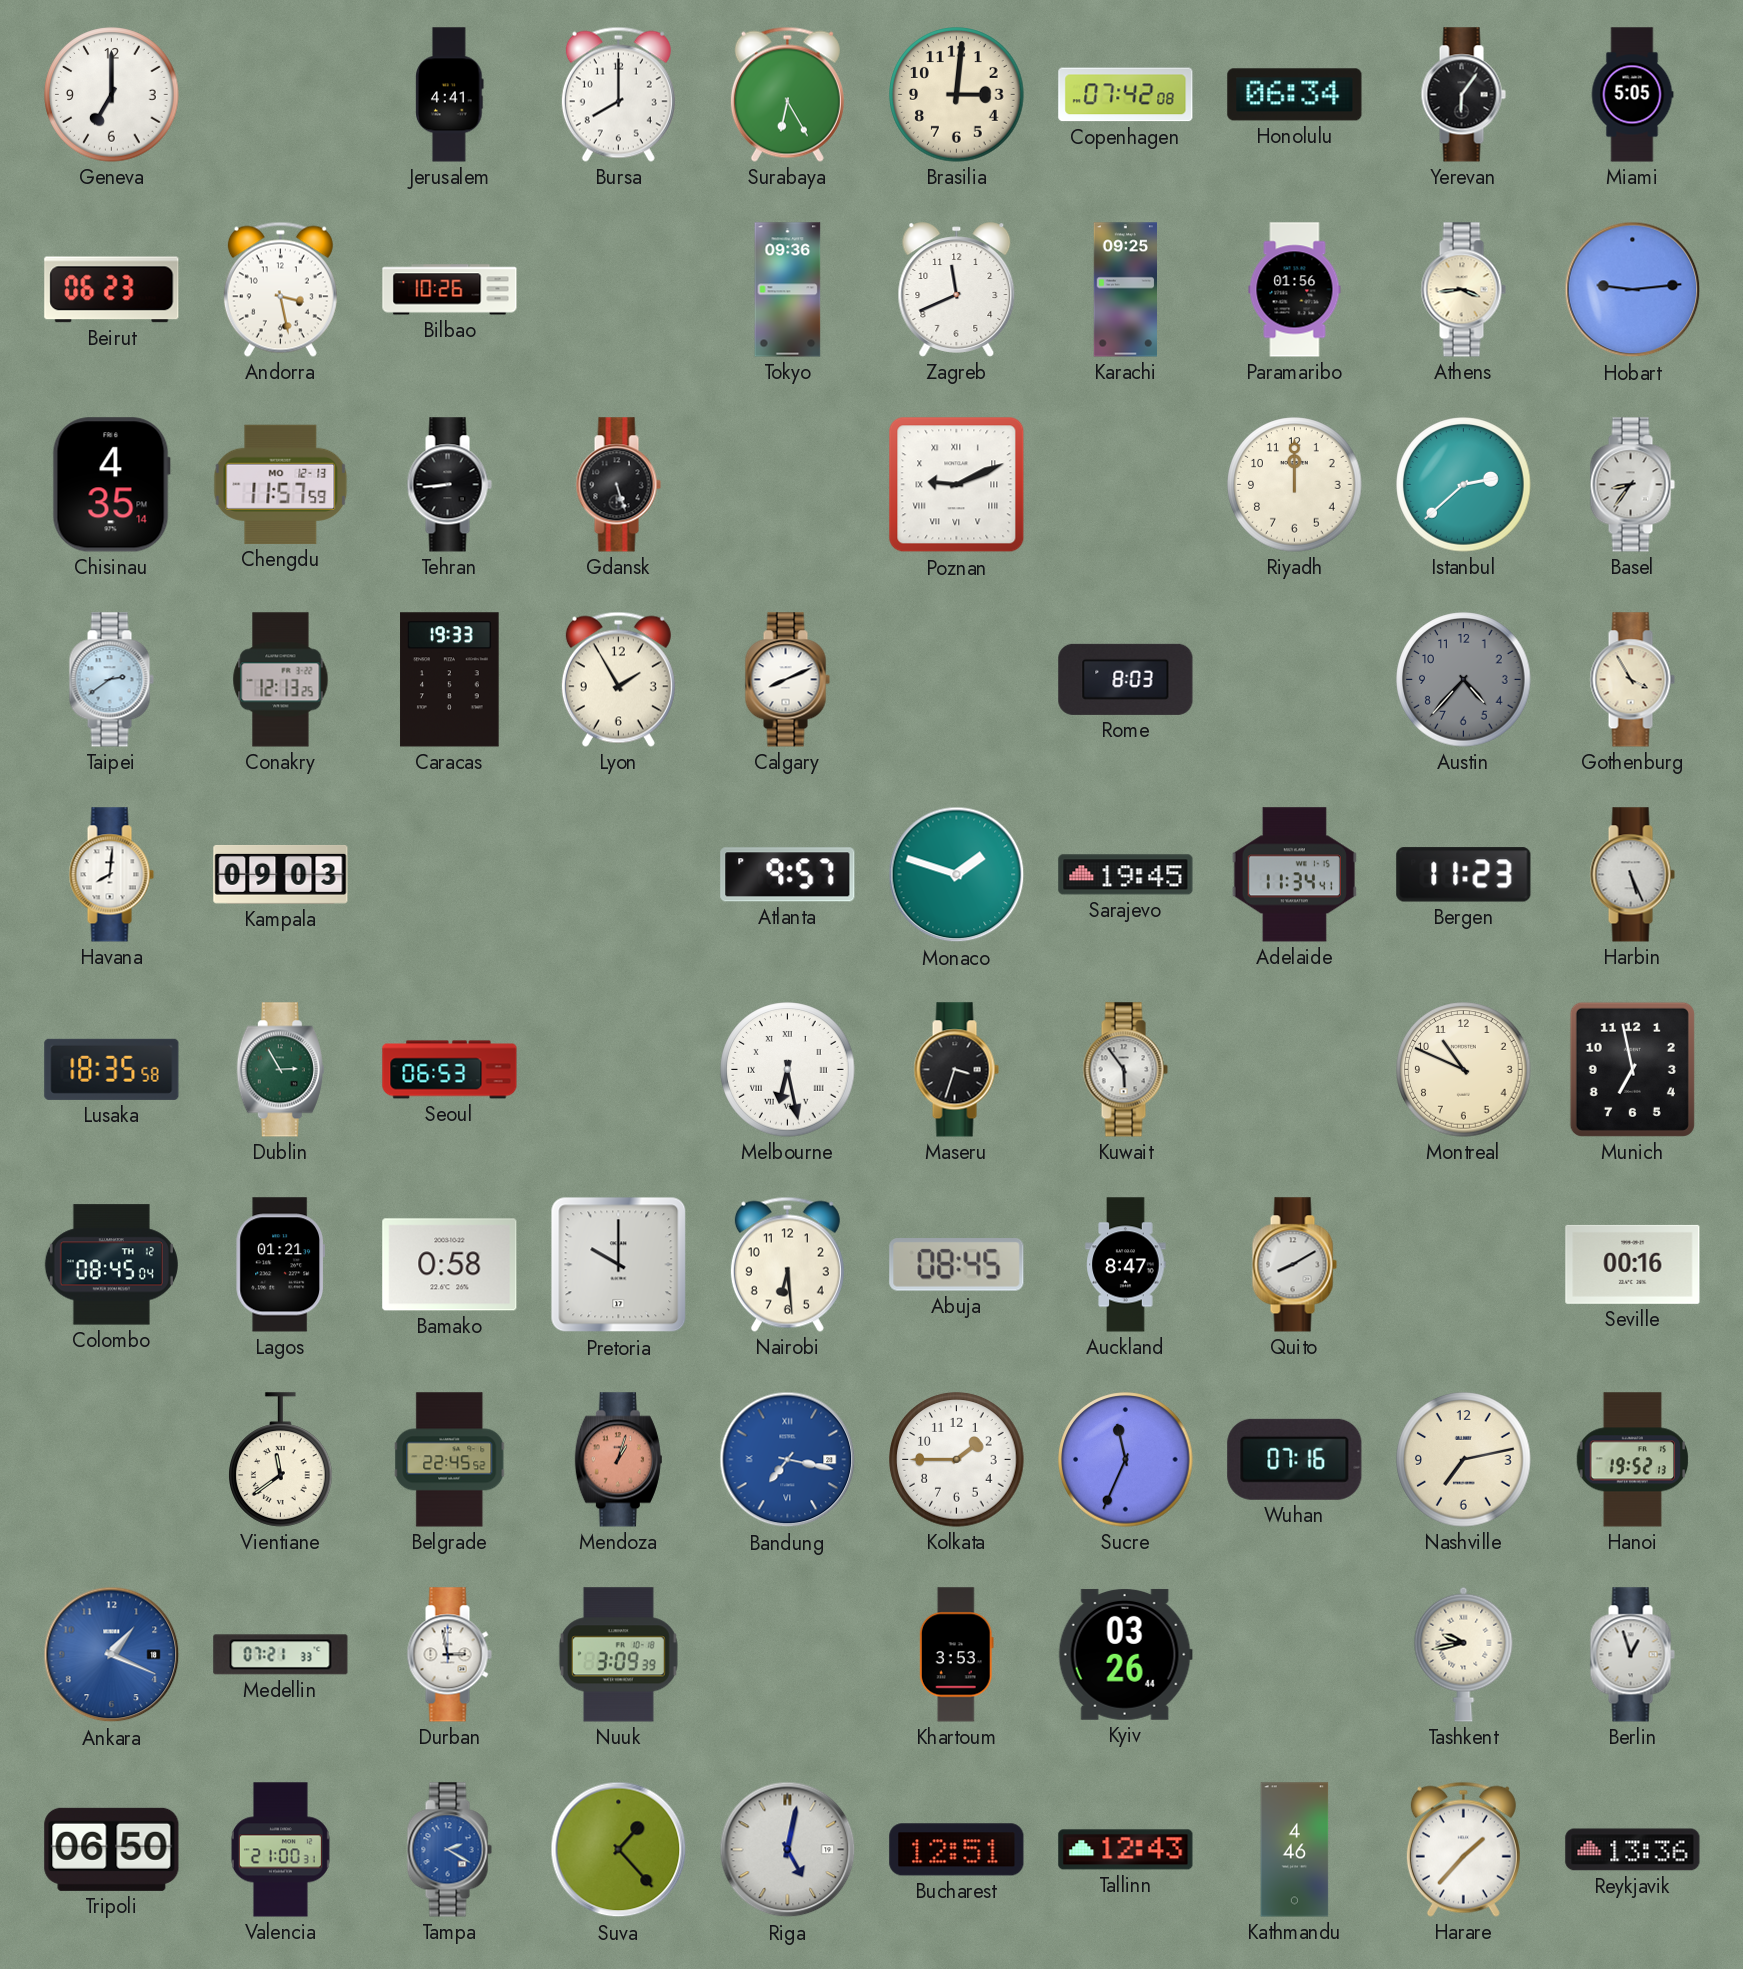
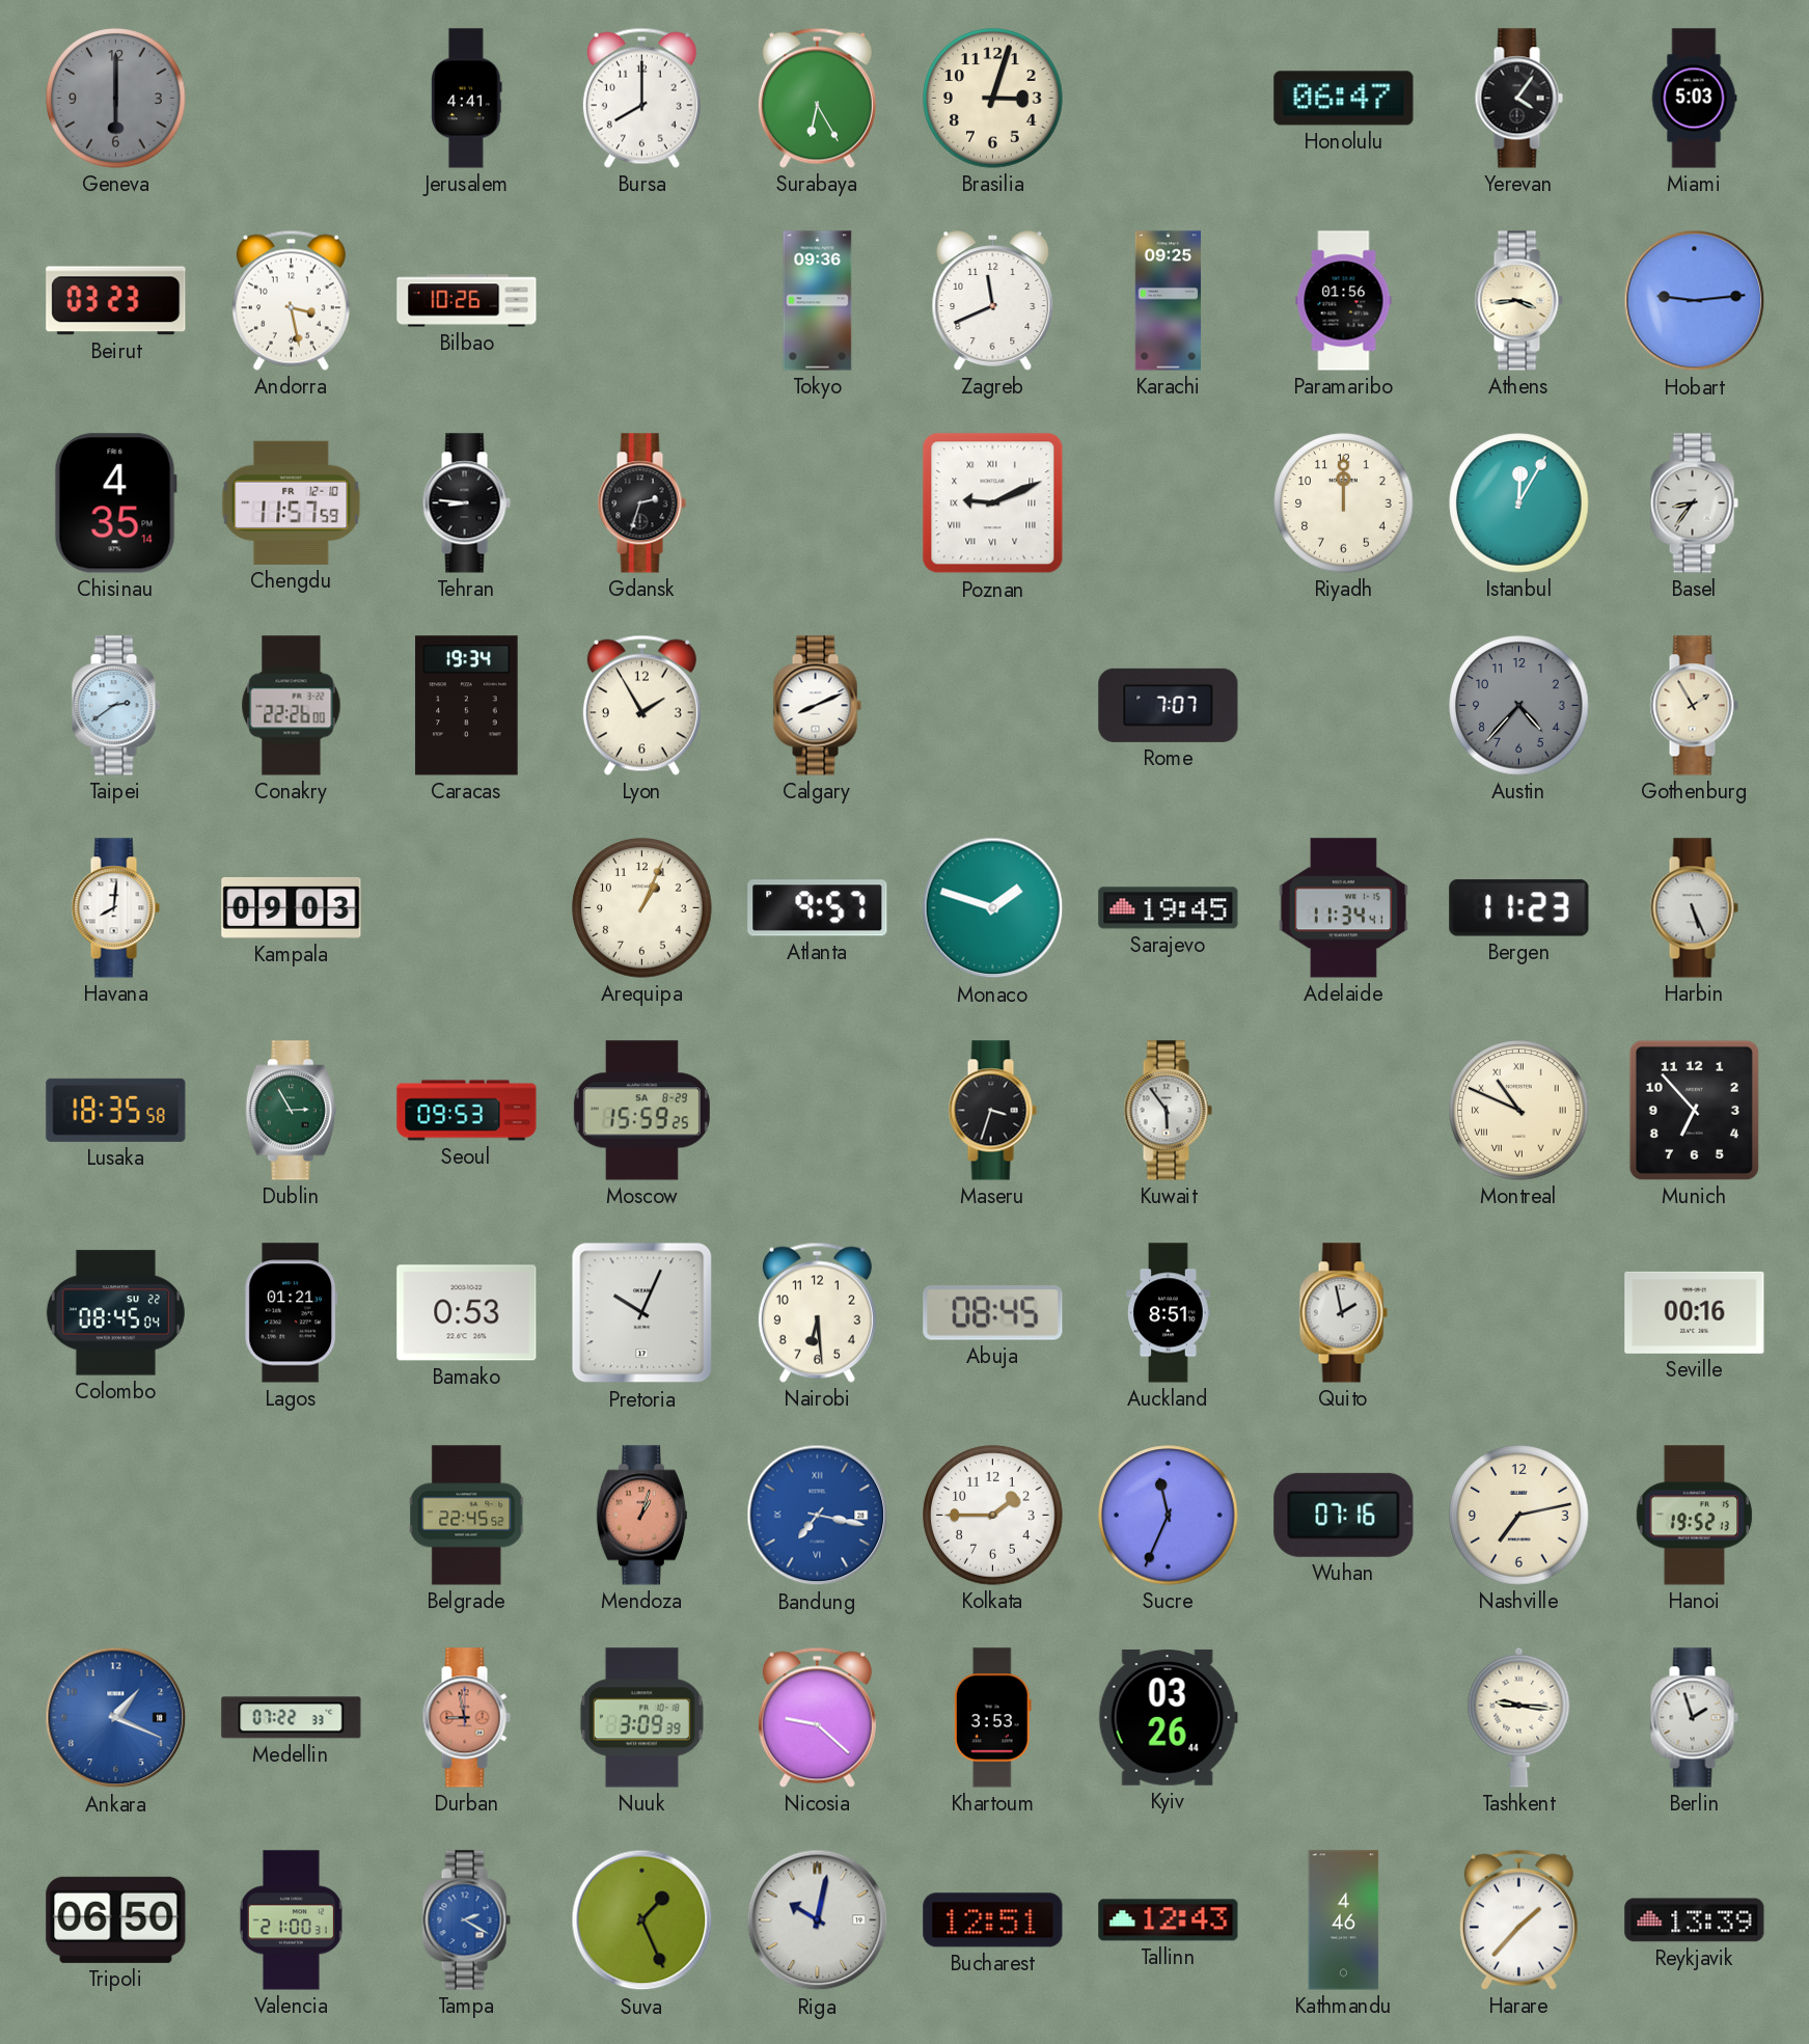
Geneva: 7:00 -> 6:00 (116, 99)
Geneva dial: white -> grey (116, 99)
Brasilia: 3:01 -> 3:03 (993, 99)
Copenhagen: 07:42 -> none (1126, 95)
Honolulu: 06:34 -> 06:47 (1344, 99)
Yerevan: 6:06 -> 4:06 (1518, 99)
Miami: 5:05 -> 5:03 (1694, 99)
Beirut: 06:23 -> 03:23 (116, 301)
Chengdu date: MO 12-13 -> FR 12-10 (292, 502)
Tehran: 8:44 -> 8:46 (466, 503)
Gdansk: 5:27 -> 2:33 (641, 503)
Istanbul: 2:38 -> 12:05 (1519, 503)
Conakry: 12:13 -> 22:26 (292, 706)
Caracas: 19:33 -> 19:34 (467, 706)
Rome: 8:03 -> 7:07 (1169, 705)
Gothenburg: 3:55 -> 1:55 (1694, 706)
Arequipa: none -> 1:04 (642, 908)
Seoul: 06:53 -> 09:53 (467, 1111)
Moscow: none -> 15:59 (641, 1111)
Melbourne: 6:28 -> none (788, 1070)
Montreal numerals: Arabic -> Roman (1519, 1111)
Munich: 6:58 -> 6:53 (1694, 1110)
Colombo date: TH 12 -> SU 22 (115, 1313)
Bamako: 0:58 -> 0:53 (467, 1313)
Pretoria: 10:00 -> 10:04 (642, 1313)
Auckland: 8:47 -> 8:51 (1169, 1313)
Quito: 8:10 -> 1:58 (1343, 1313)
Vientiane: 11:39 -> none (281, 1460)
Medellin: 07:21 -> 07:22 (292, 1718)
Durban: 2:58 -> 8:58 (466, 1718)
Durban dial: white -> salmon (466, 1718)
Nicosia: none -> 9:22 (817, 1717)
Tashkent: 9:43 -> 9:16 (1519, 1717)
Berlin: 12:57 -> 1:57 (1694, 1718)
Suva: 1:23 -> 1:26 (642, 1920)
Riga: 5:02 -> 10:02 (818, 1920)
Reykjavik: 13:36 -> 13:39 (1695, 1920)
